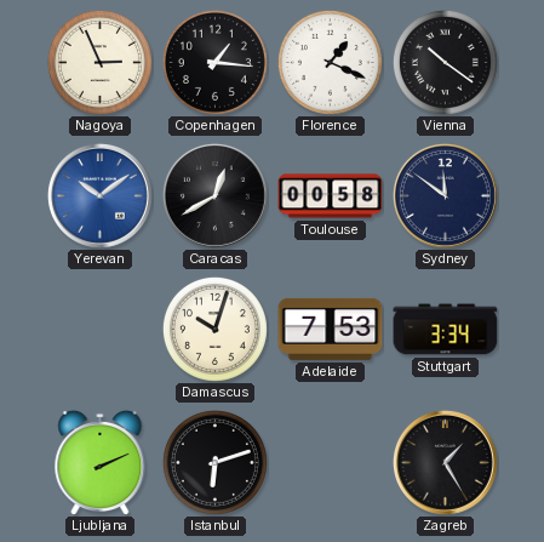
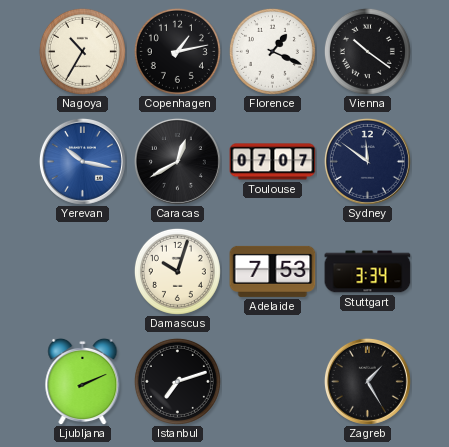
Nagoya: 2:56 -> 10:35 (82, 51)
Copenhagen: 1:16 -> 1:13 (177, 51)
Yerevan: 10:09 -> 10:17 (82, 161)
Toulouse: 00:58 -> 07:07 (273, 162)
Istanbul: 6:12 -> 7:12 (177, 381)
